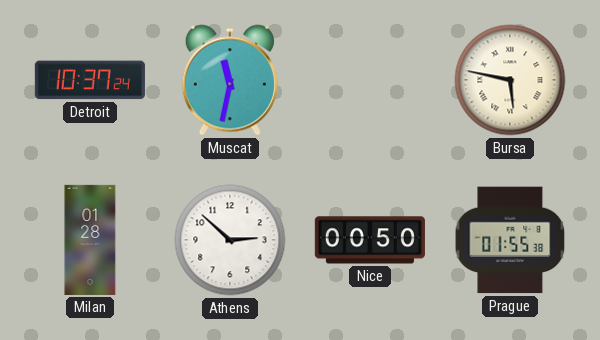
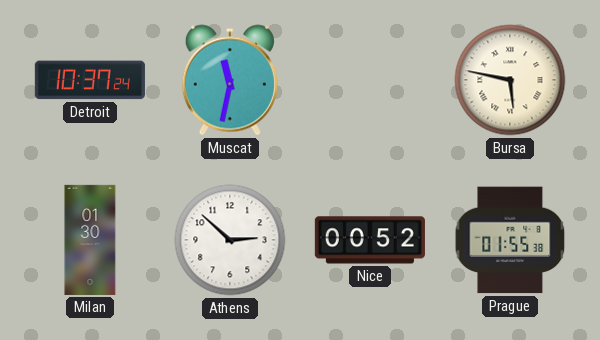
Milan: 01:28 -> 01:30 (90, 240)
Nice: 00:50 -> 00:52 (370, 240)
